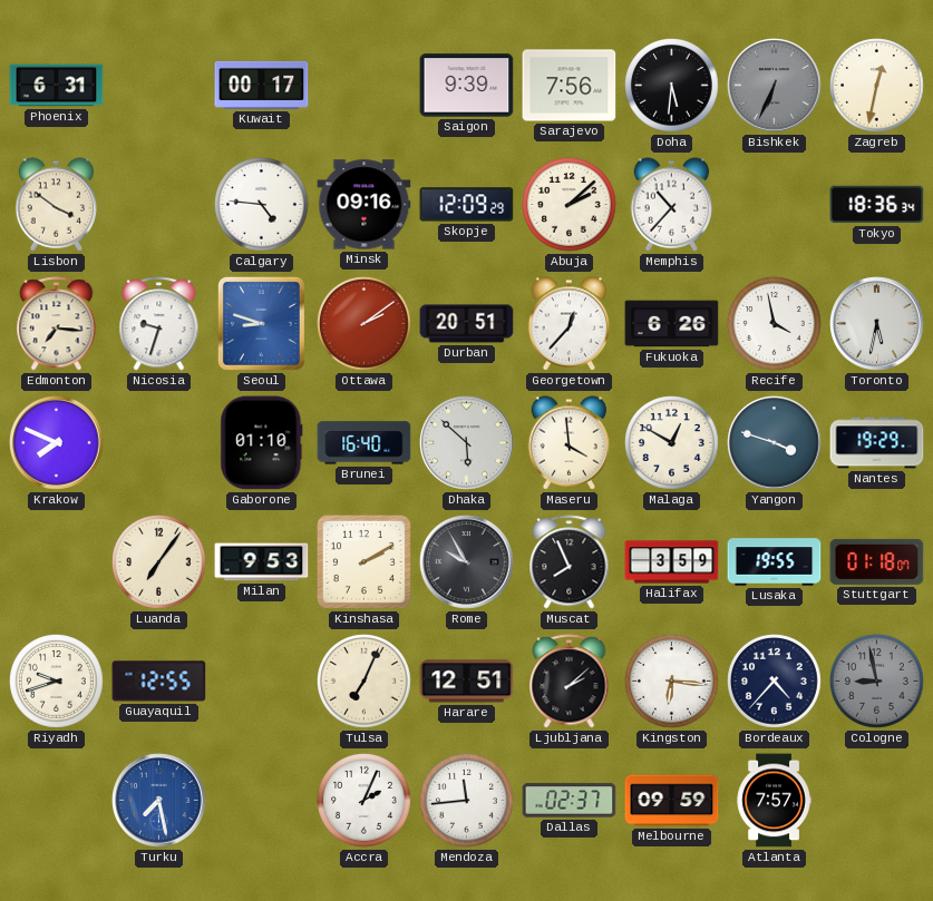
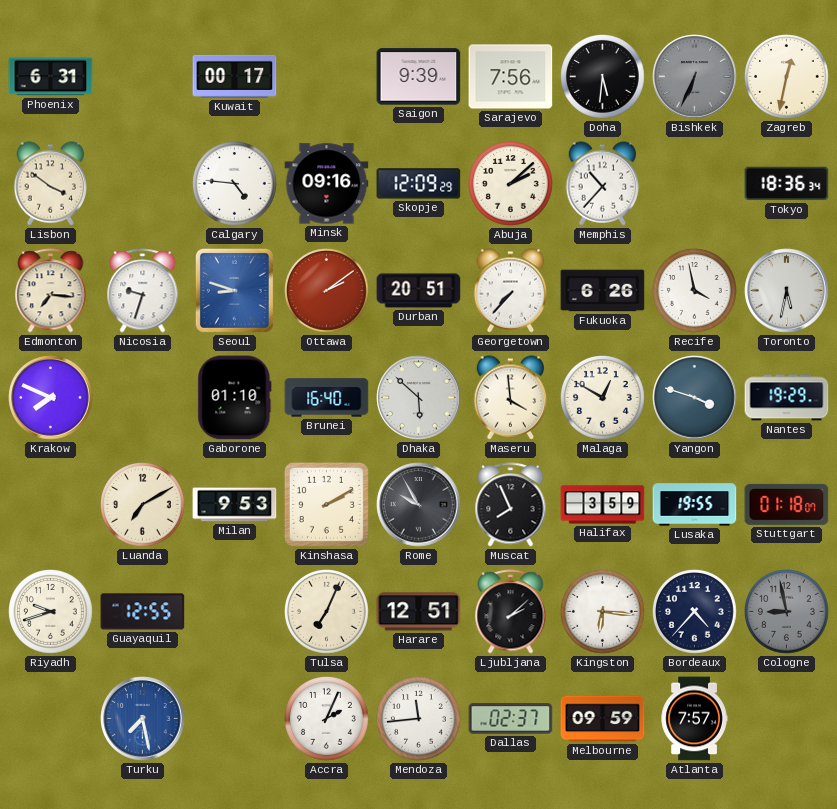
Georgetown: 12:37 -> 7:37 (511, 291)
Luanda: 7:06 -> 7:10 (143, 505)
